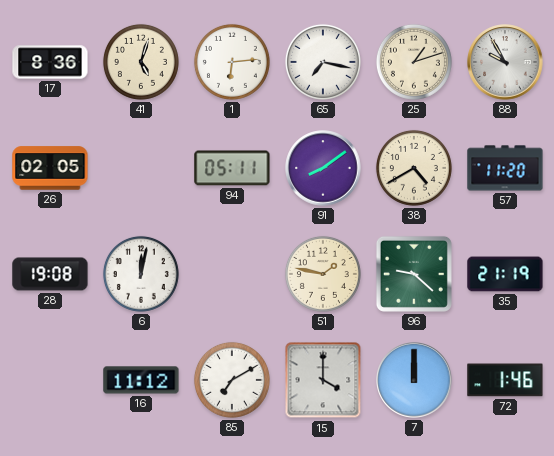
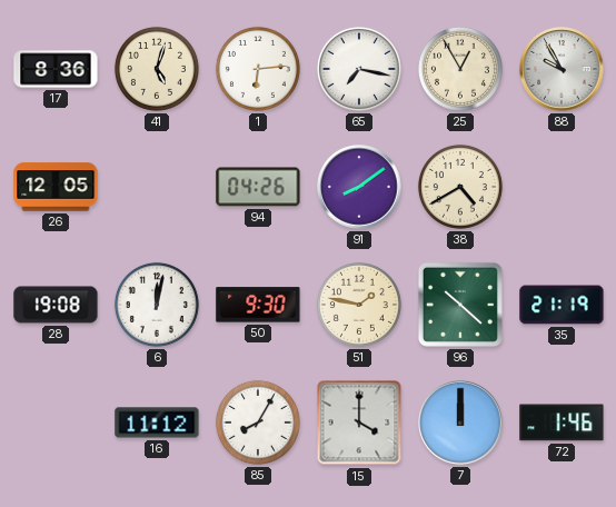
25: 1:12 -> 12:55 (460, 69)
26: 02:05 -> 12:05 (56, 187)
94: 05:11 -> 04:26 (258, 187)
57: 11:20 -> none (505, 168)
50: none -> 9:30 (258, 305)
96: 9:22 -> 10:22 (460, 305)
85: 7:10 -> 8:05 (258, 422)
